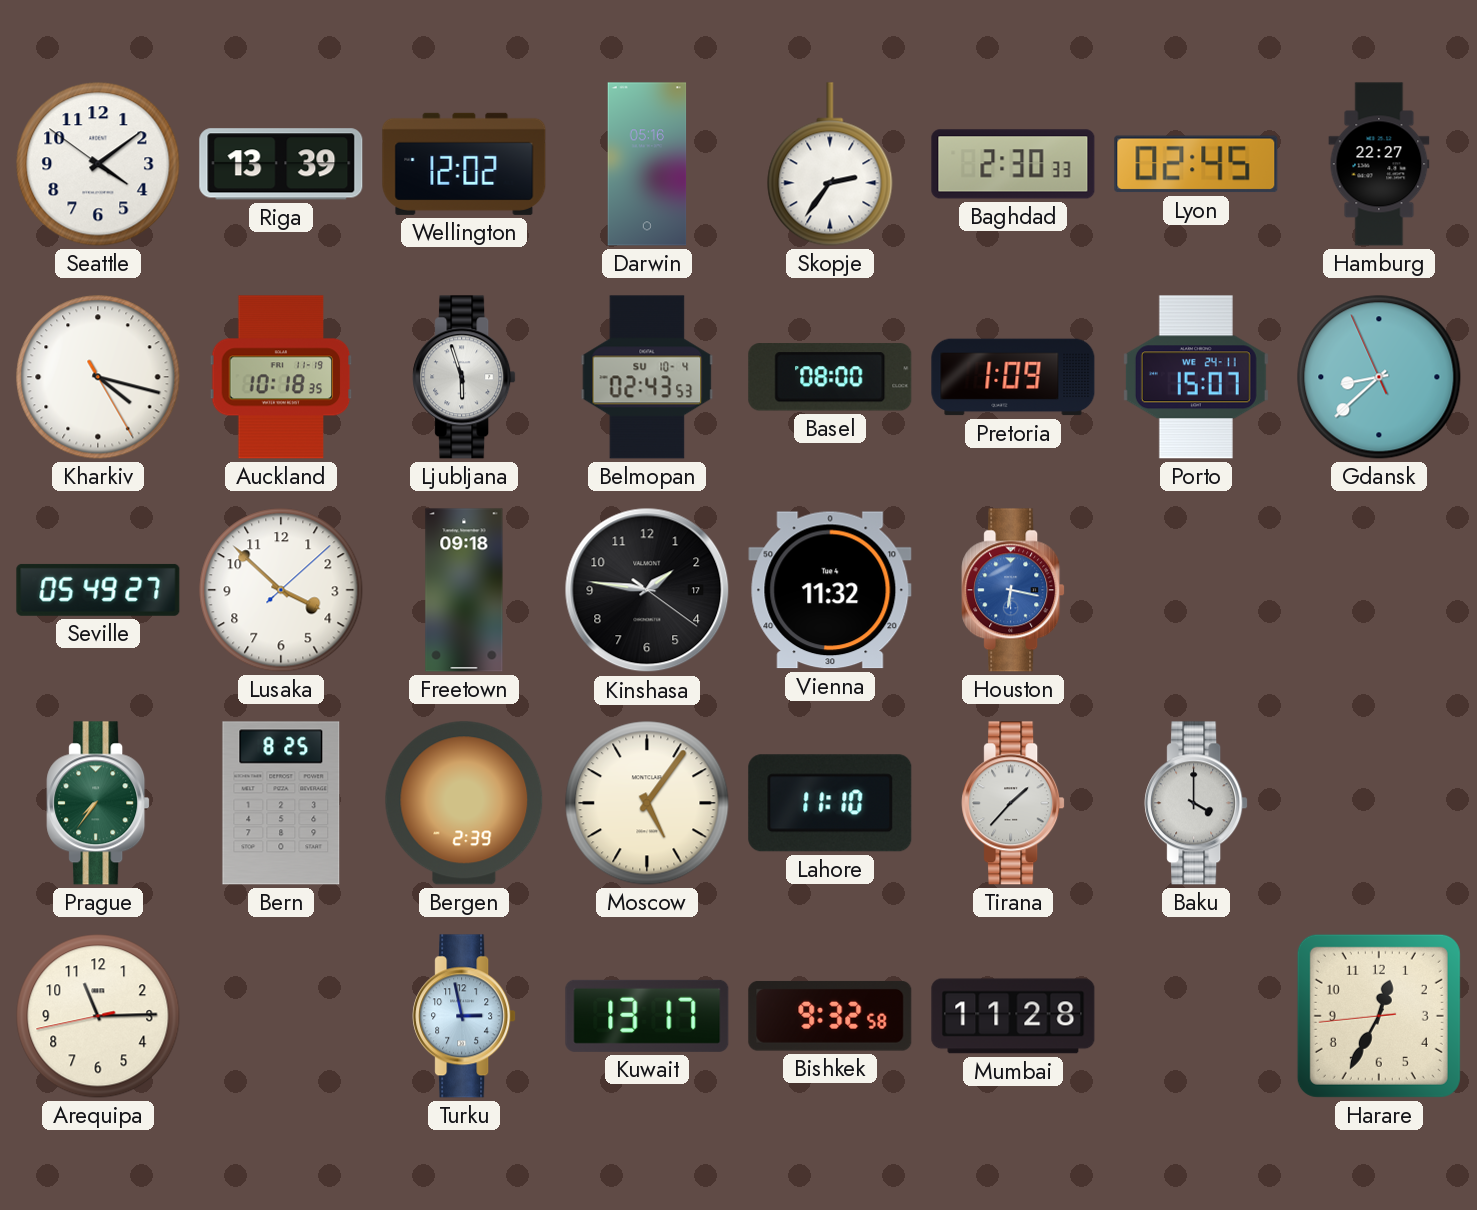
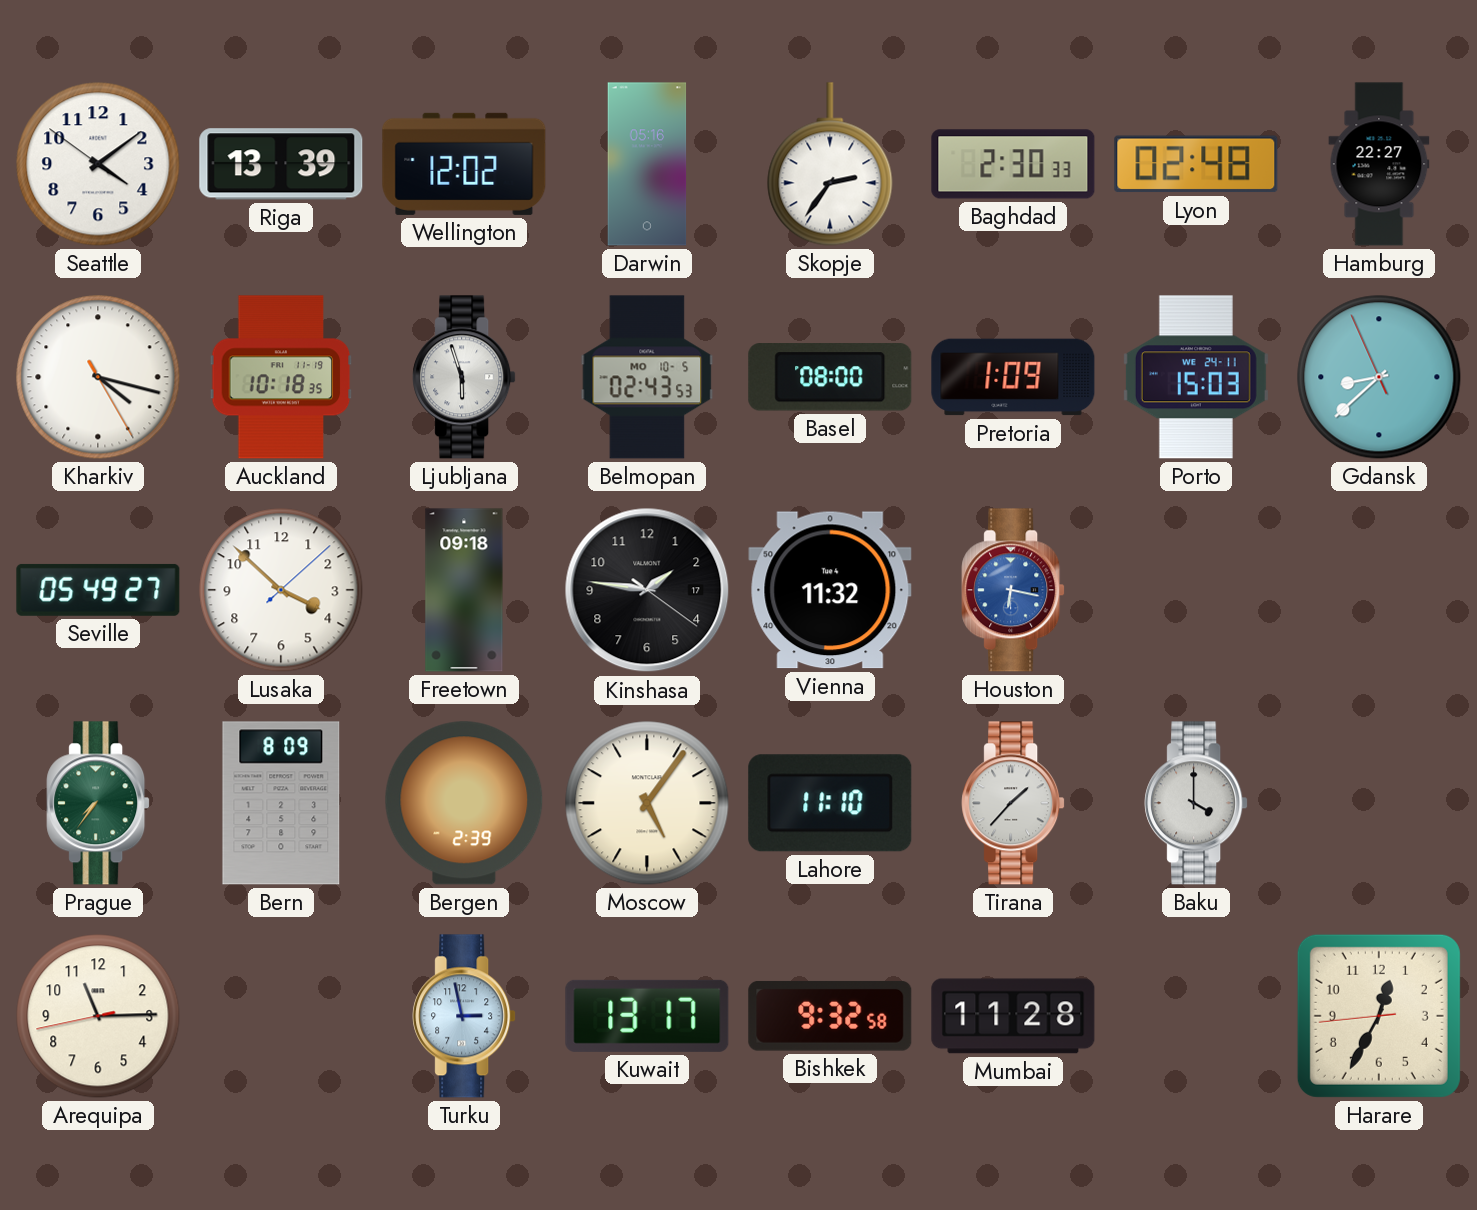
Lyon: 02:45 -> 02:48 (1196, 164)
Belmopan date: SU 10-4 -> MO 10-5 (647, 377)
Porto: 15:07 -> 15:03 (1196, 377)
Bern: 8:25 -> 8:09 (281, 803)
